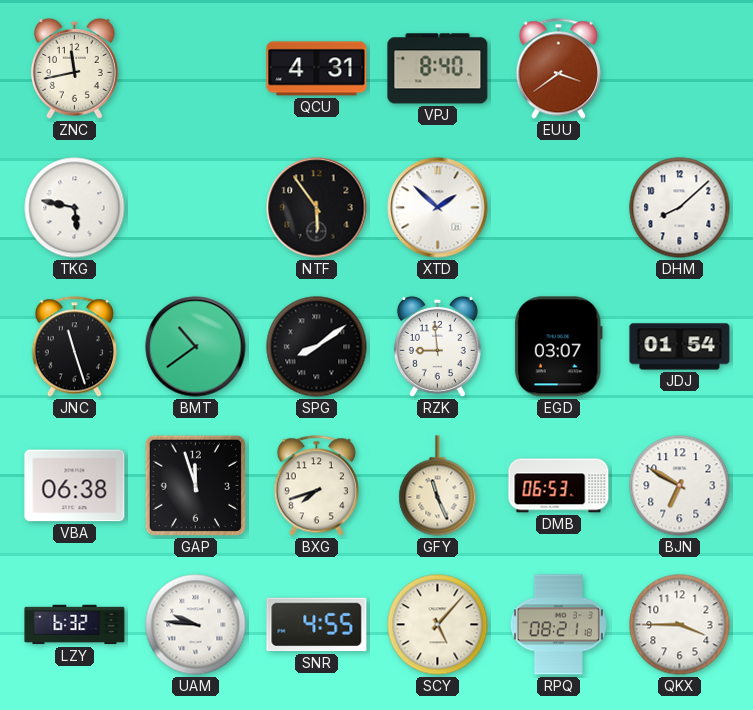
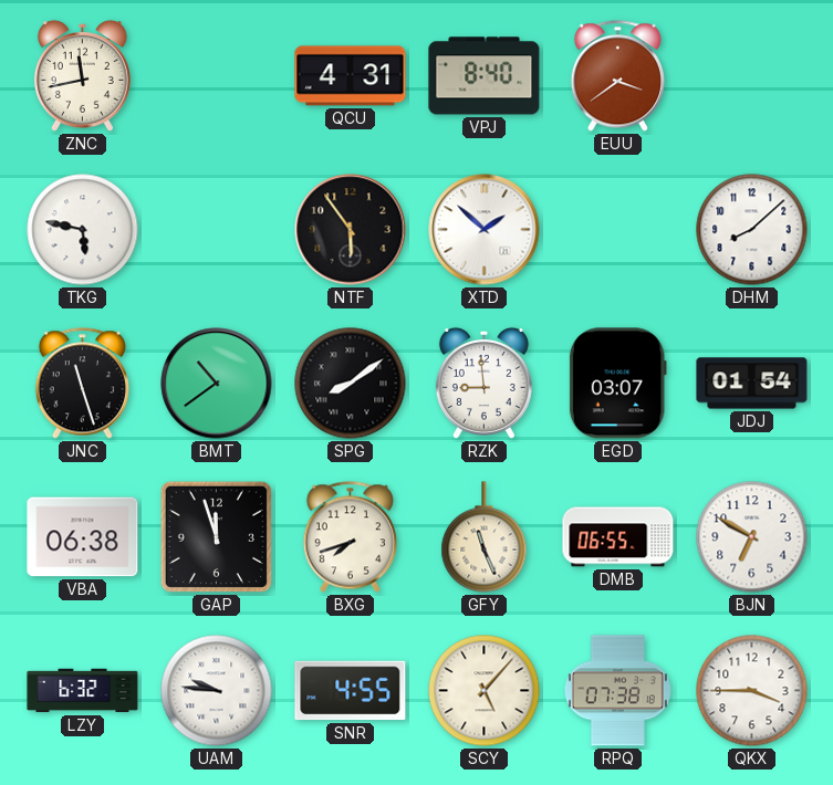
DMB: 06:53 -> 06:55 (618, 537)
RPQ: 08:21 -> 07:38 (617, 691)
